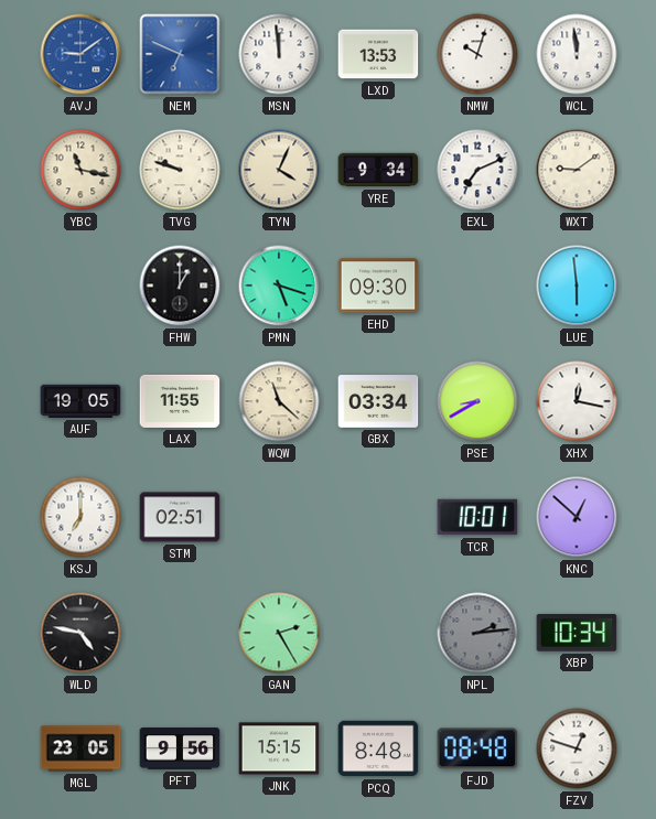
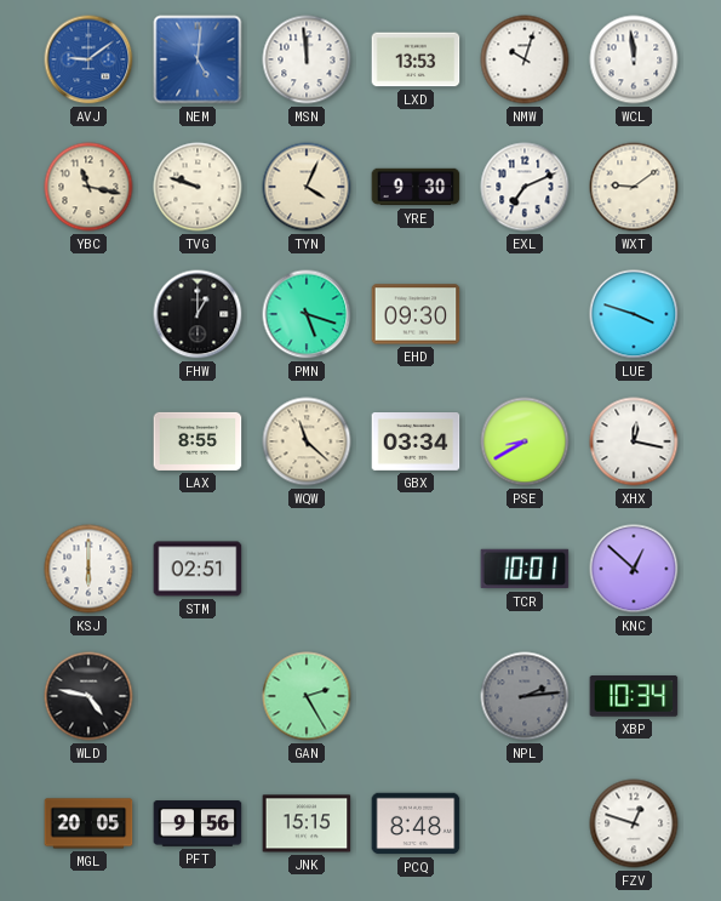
NEM: 6:49 -> 5:01 (198, 59)
YRE: 9:34 -> 9:30 (416, 187)
LUE: 5:59 -> 3:48 (634, 314)
AUF: 19:05 -> none (80, 401)
LAX: 11:55 -> 8:55 (198, 441)
KSJ: 7:00 -> 6:00 (88, 569)
MGL: 23:05 -> 20:05 (88, 823)
FJD: 08:48 -> none (477, 748)
